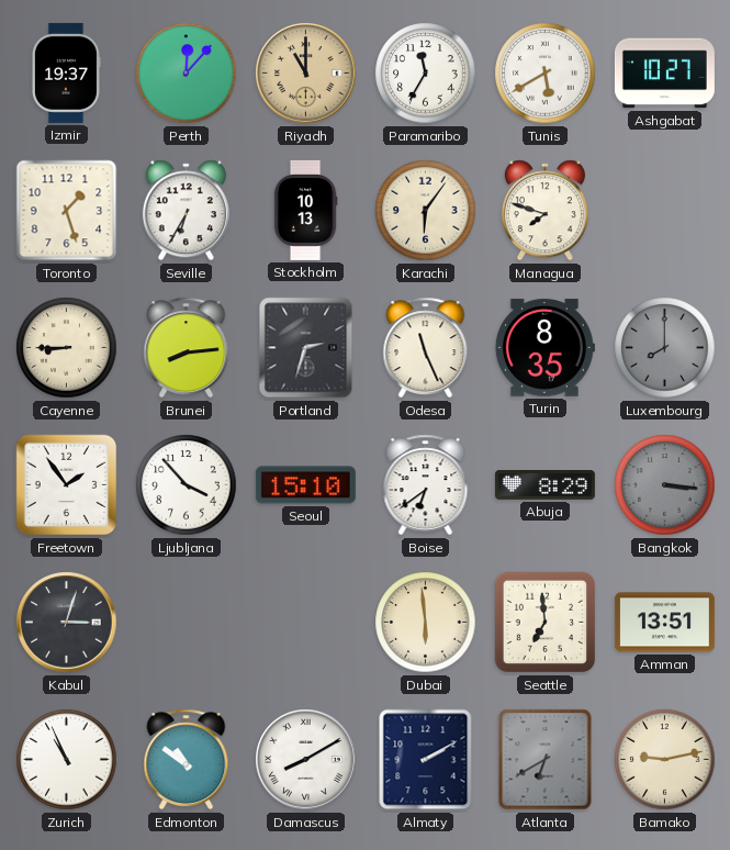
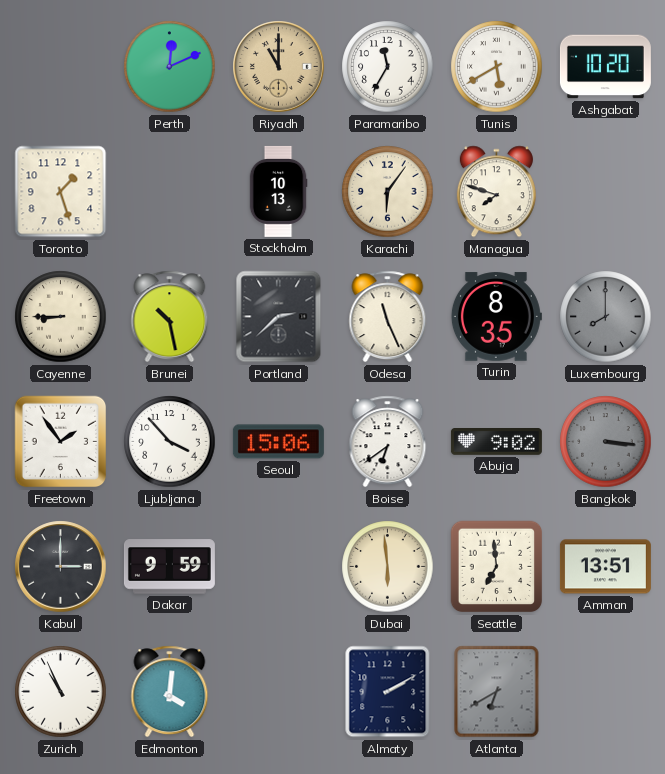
Izmir: 19:37 -> none (66, 72)
Perth: 12:07 -> 12:11 (170, 67)
Ashgabat: 10:27 -> 10:20 (605, 67)
Seville: 6:35 -> none (186, 211)
Brunei: 8:14 -> 10:28 (170, 317)
Portland: 2:33 -> 2:38 (279, 317)
Seoul: 15:10 -> 15:06 (278, 442)
Abuja: 8:29 -> 9:02 (496, 442)
Kabul: 3:03 -> 3:00 (61, 567)
Dakar: none -> 9:59 (169, 567)
Edmonton: 10:51 -> 4:01 (170, 692)
Damascus: 8:10 -> none (306, 760)
Bamako: 9:13 -> none (665, 760)
